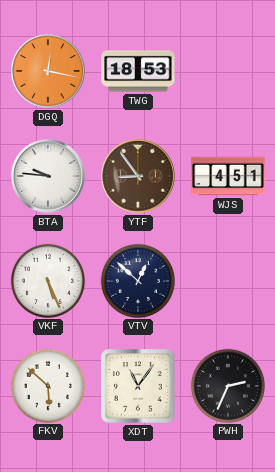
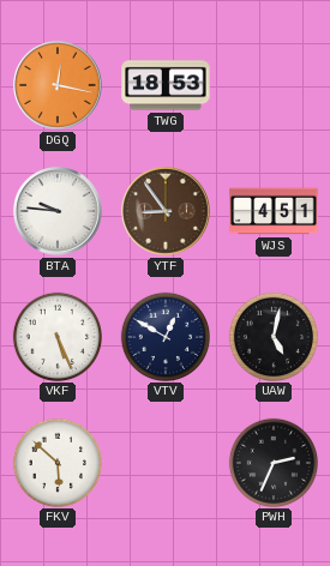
VTV: 12:52 -> 12:50 (164, 336)
UAW: none -> 5:02 (272, 336)
XDT: 11:06 -> none (138, 386)
